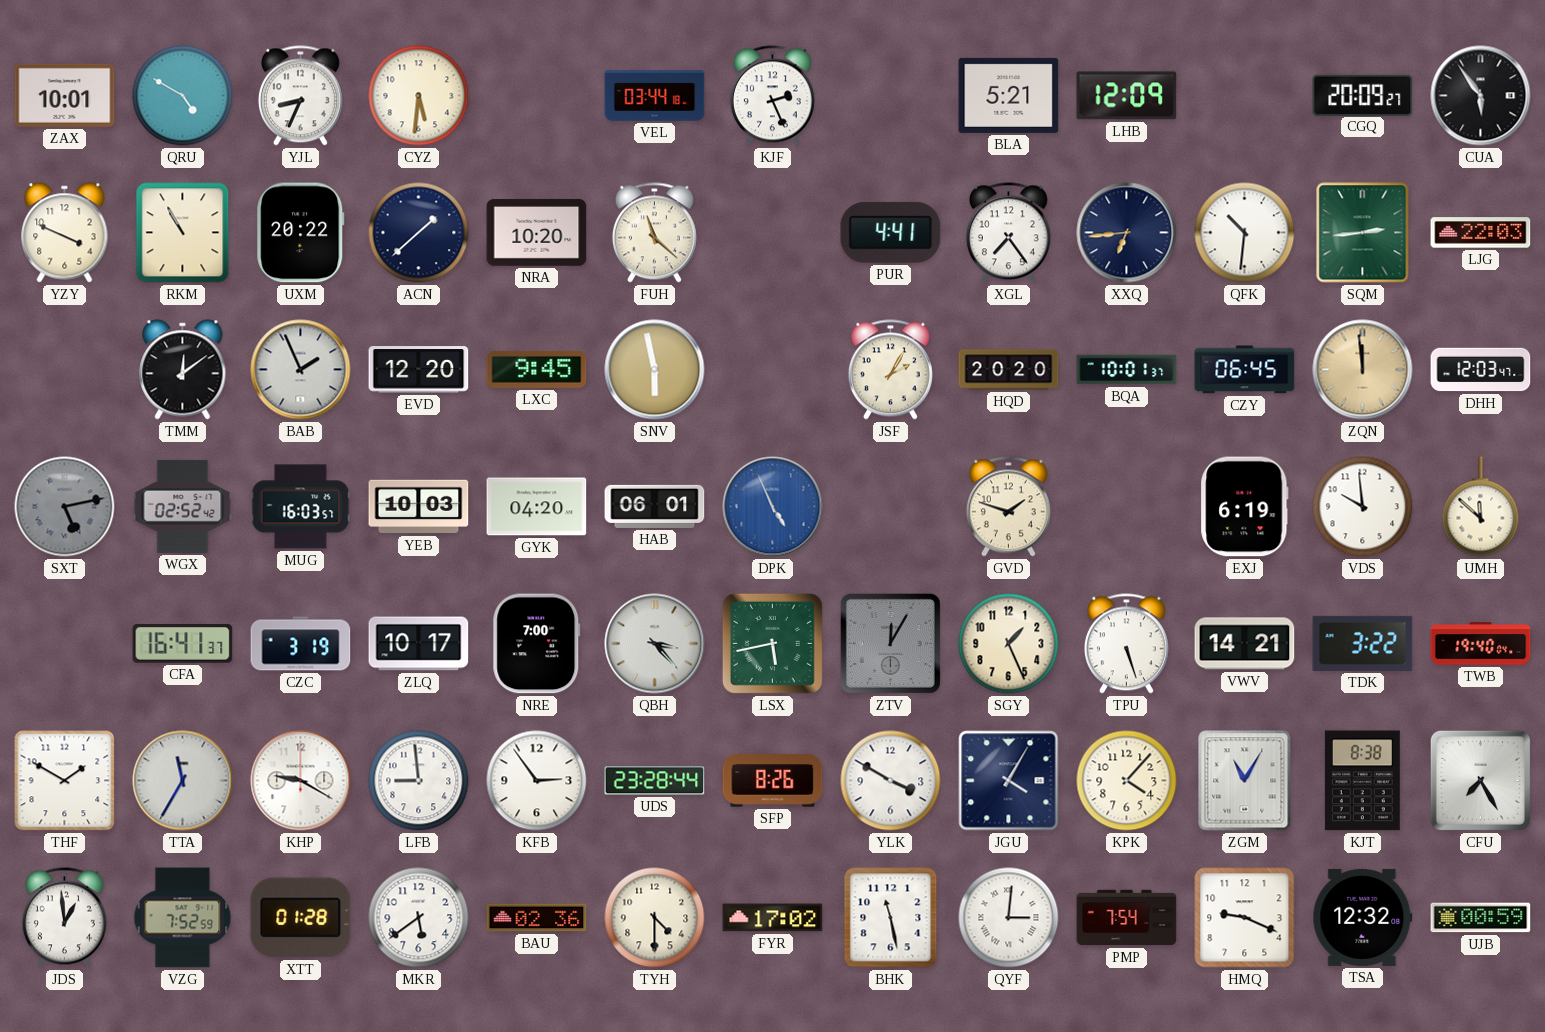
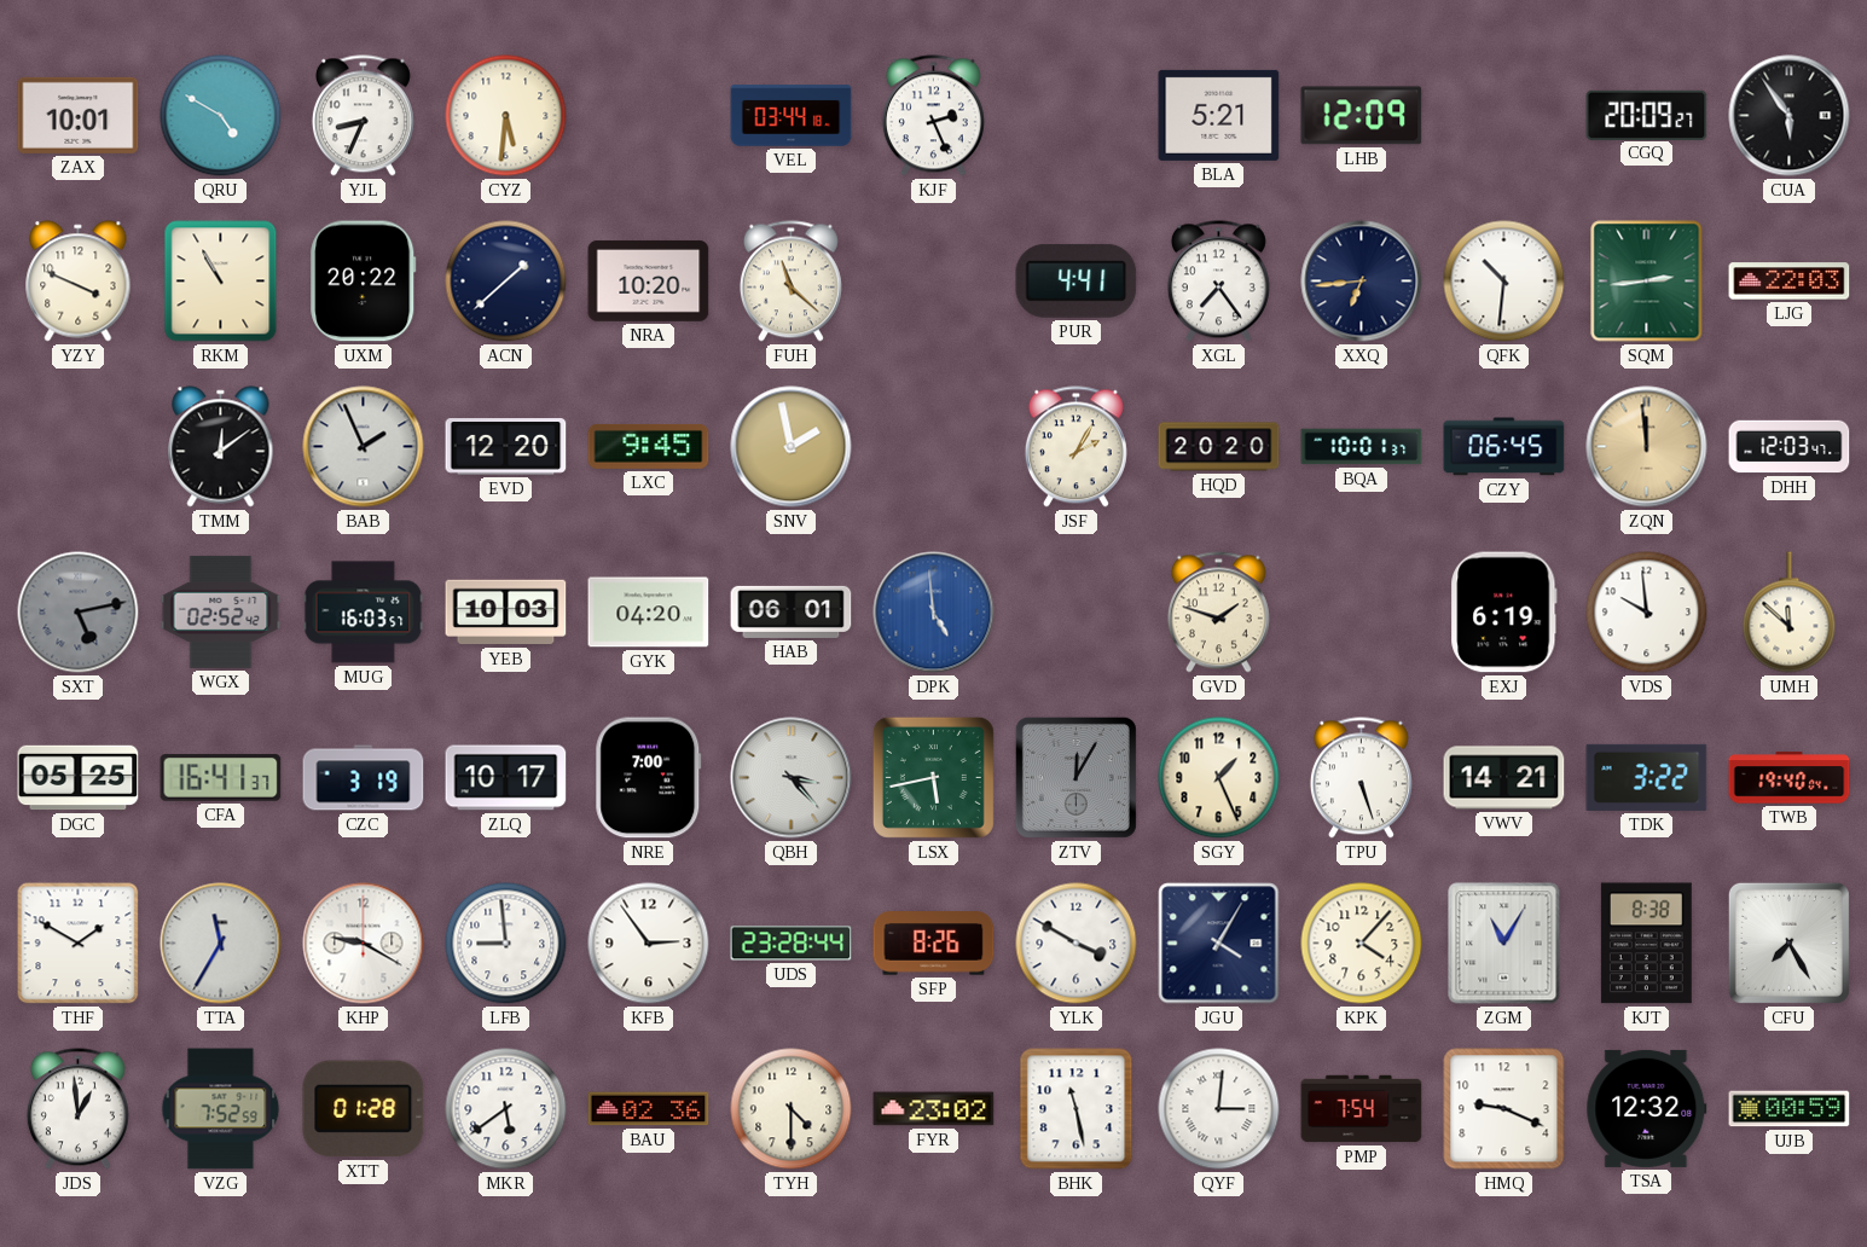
SNV: 5:58 -> 1:58 (792, 447)
DPK: 4:56 -> 4:59 (934, 613)
DGC: none -> 05:25 (79, 778)
FYR: 17:02 -> 23:02 (934, 1109)
